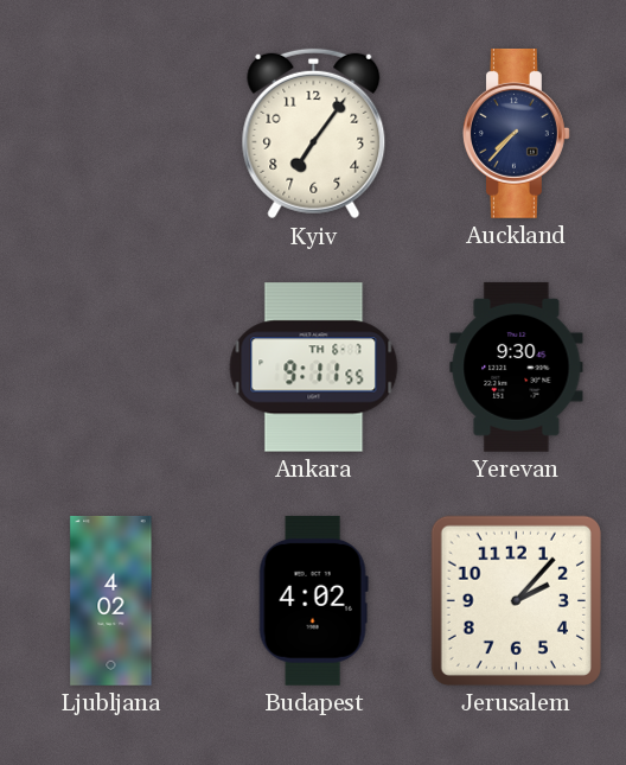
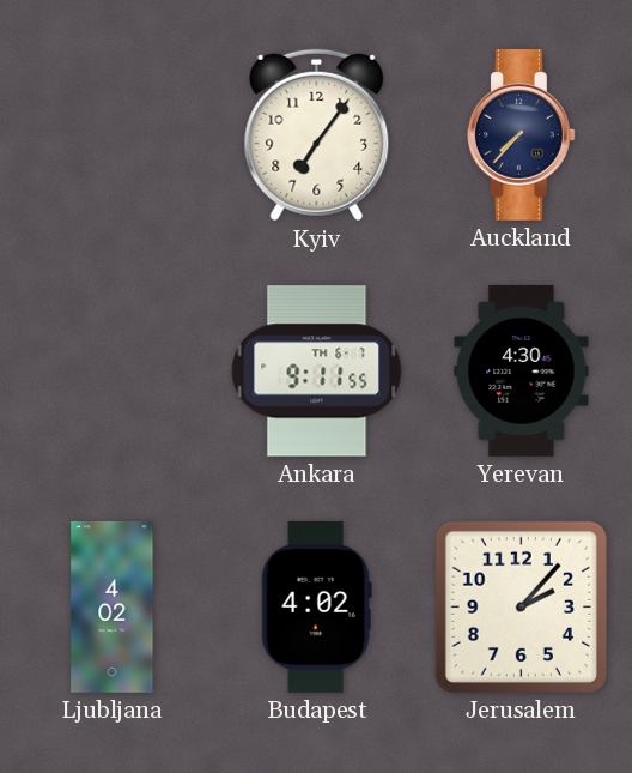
Yerevan: 9:30 -> 4:30 (522, 370)
